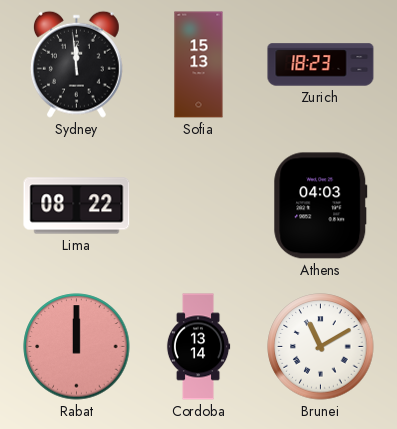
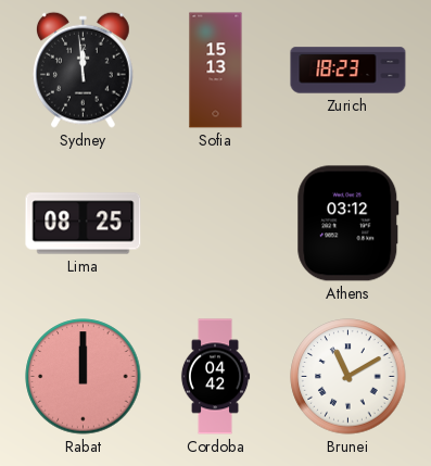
Lima: 08:22 -> 08:25 (84, 224)
Athens: 04:03 -> 03:12 (348, 224)
Cordoba: 13:14 -> 04:42 (215, 377)
